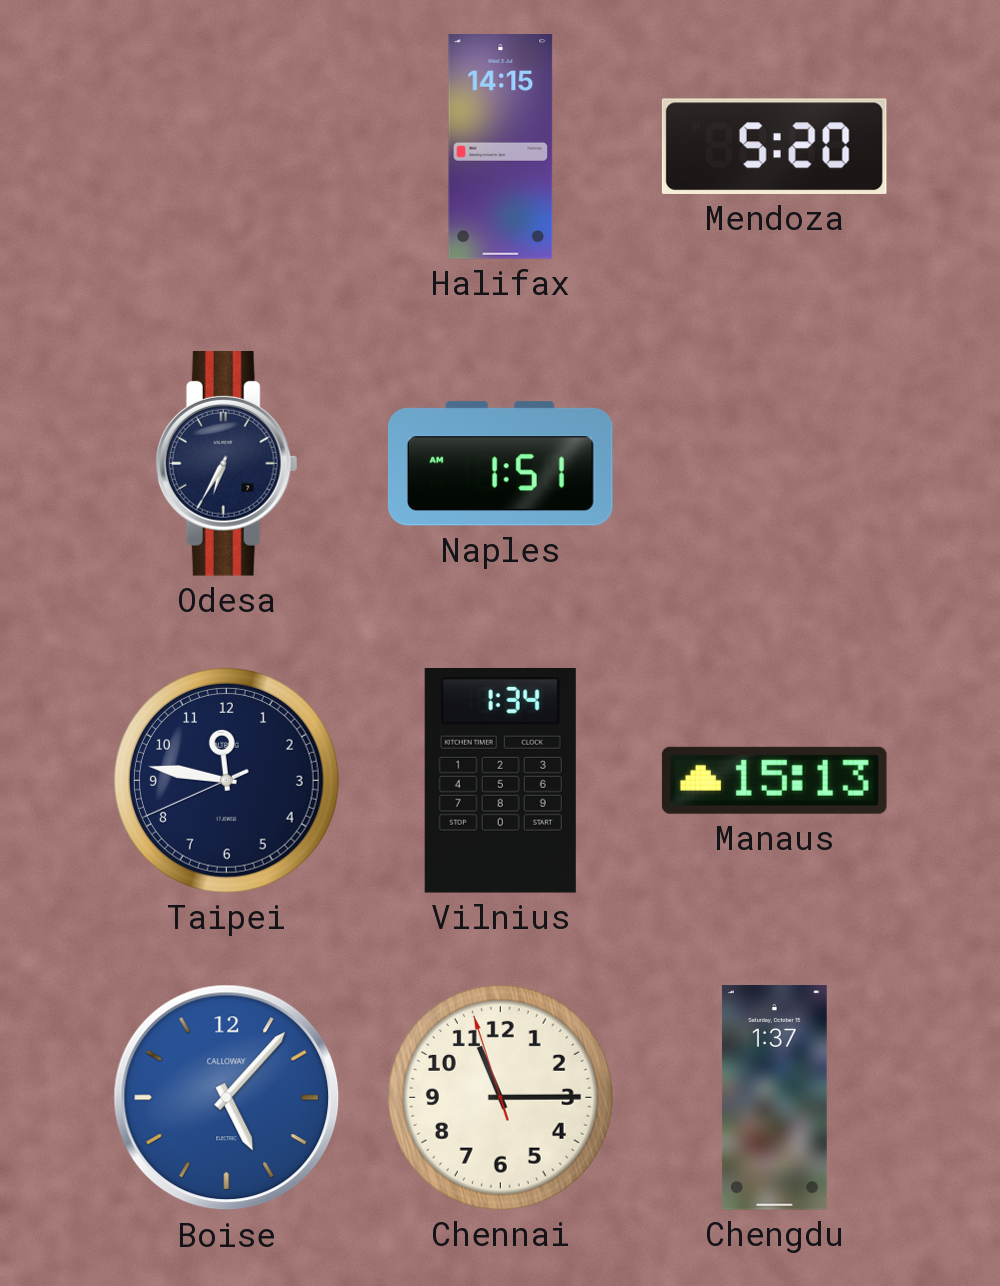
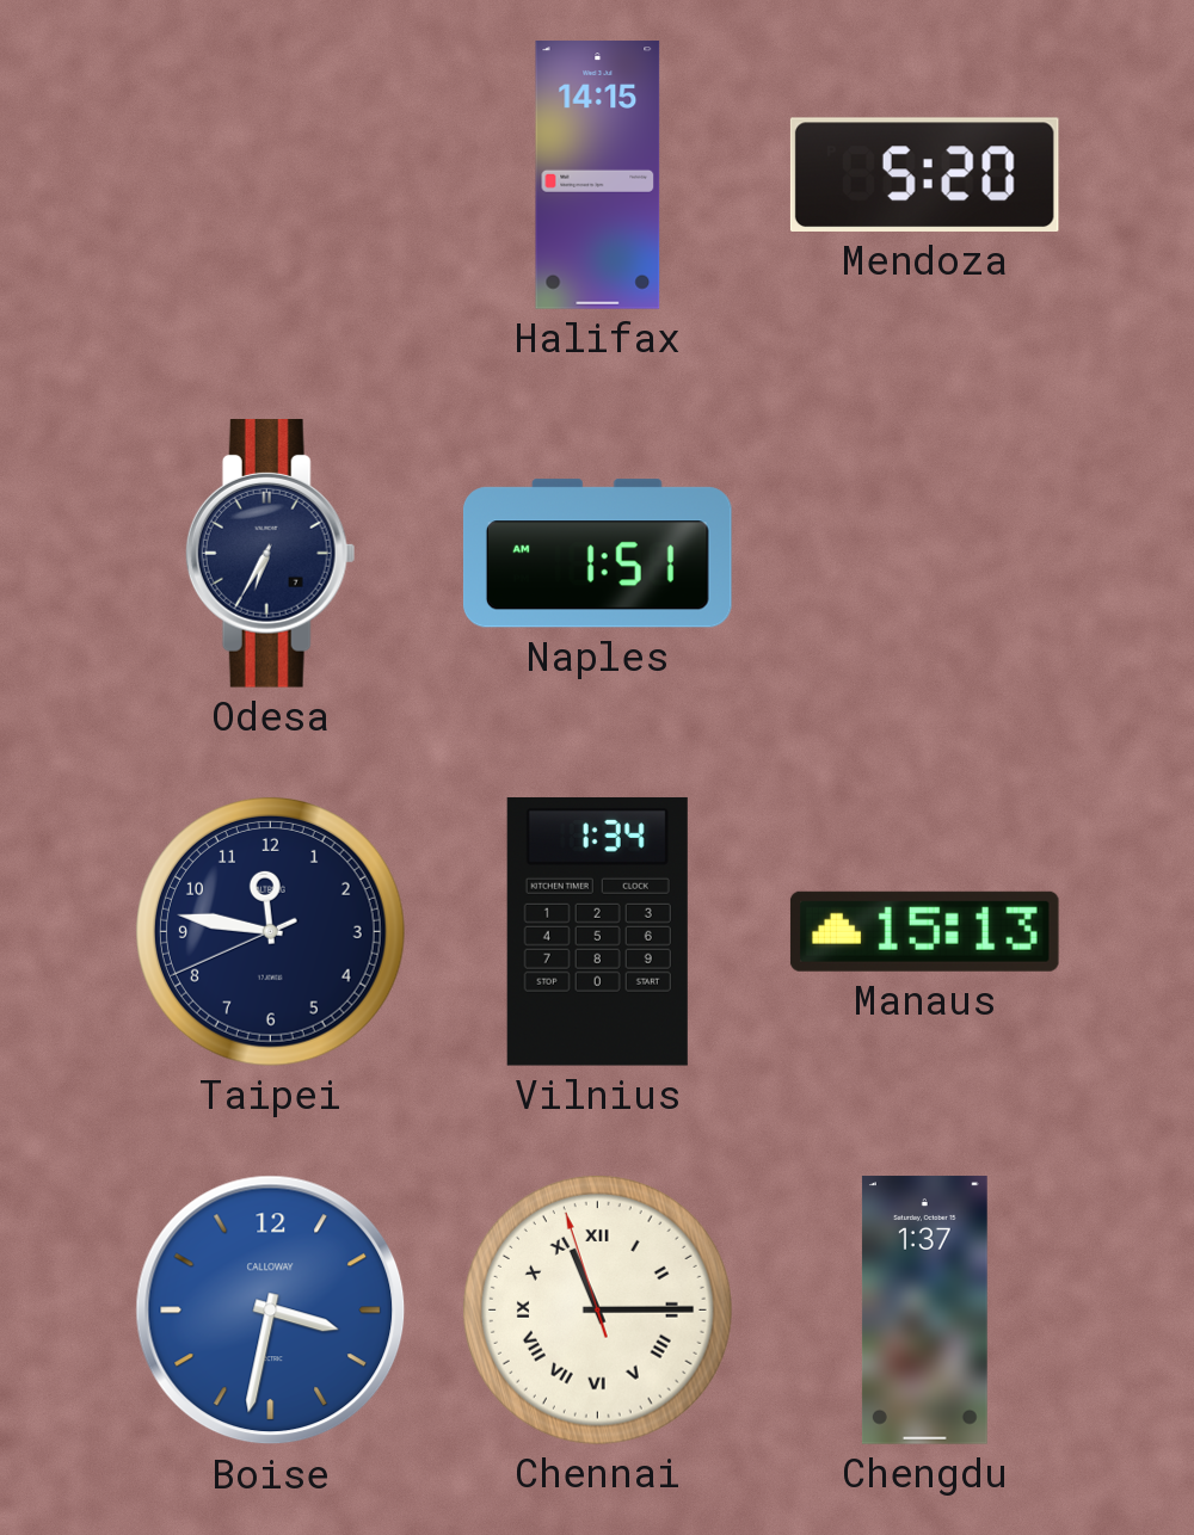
Boise: 5:07 -> 3:32 (271, 1311)
Chennai numerals: Arabic -> Roman (597, 1309)
